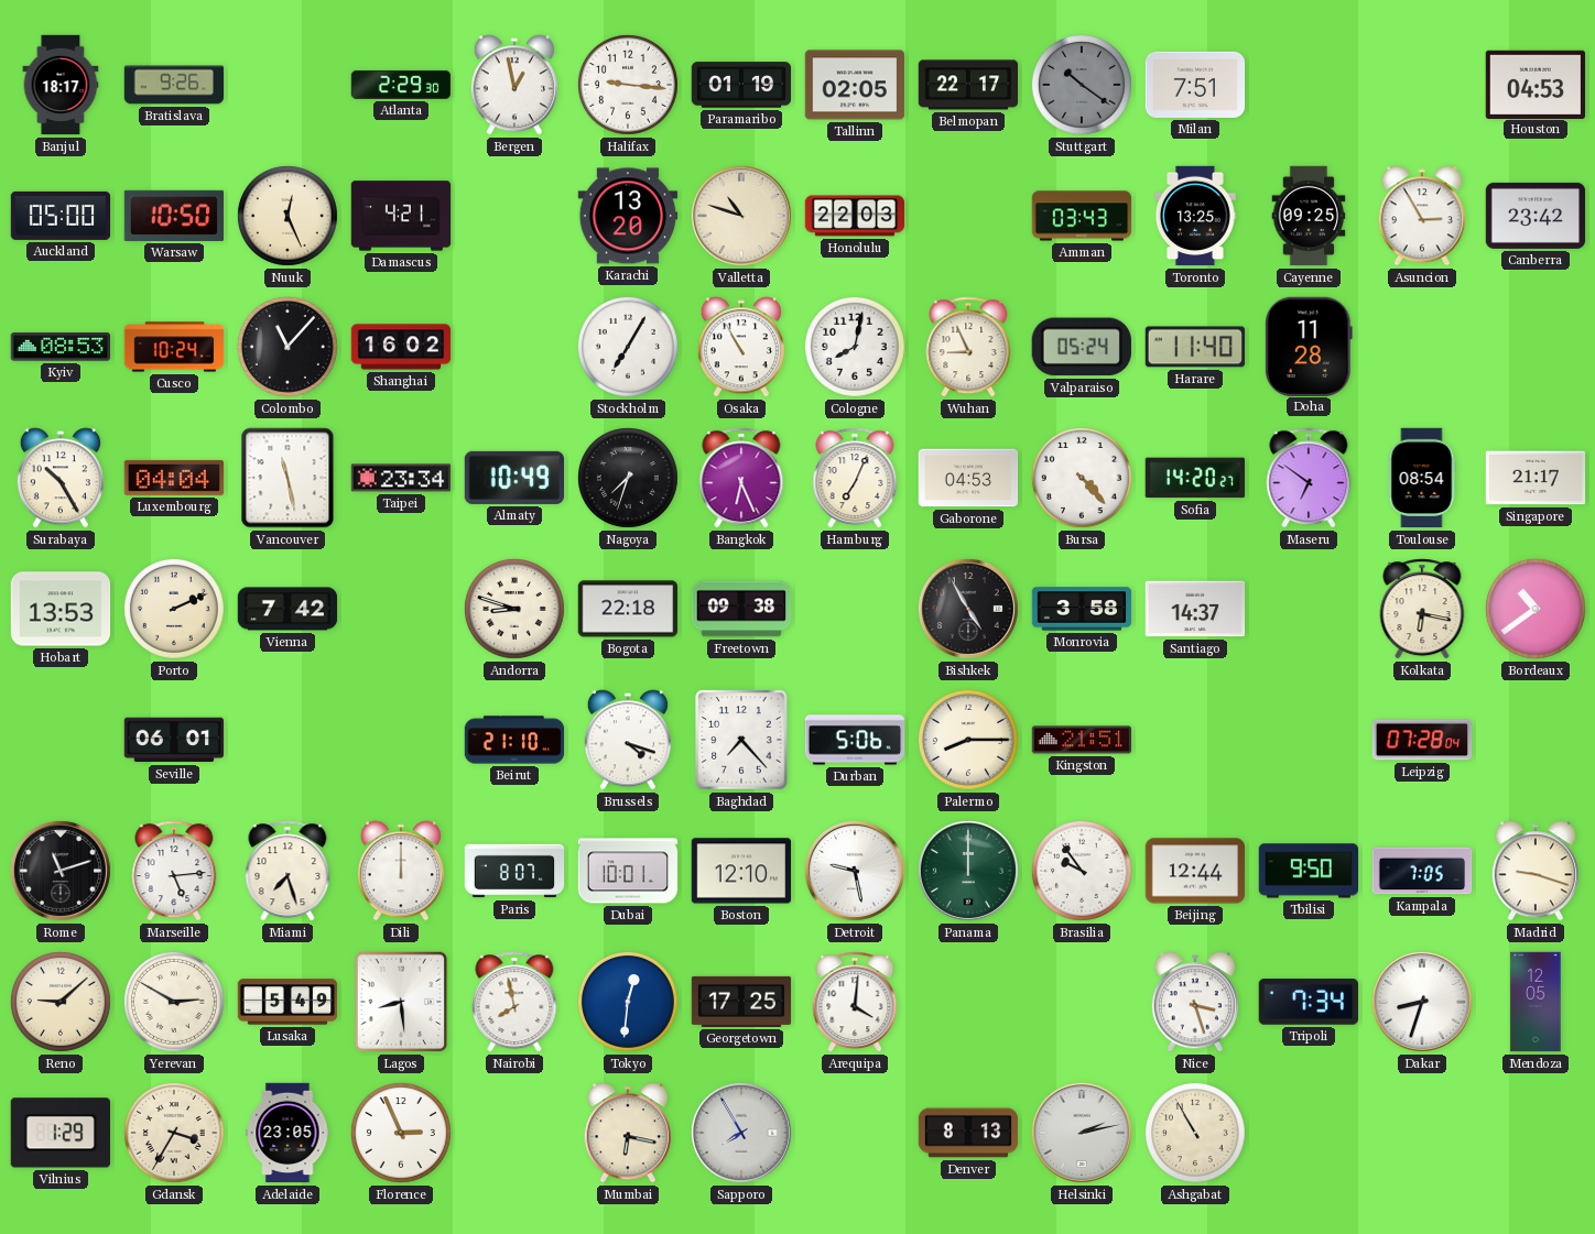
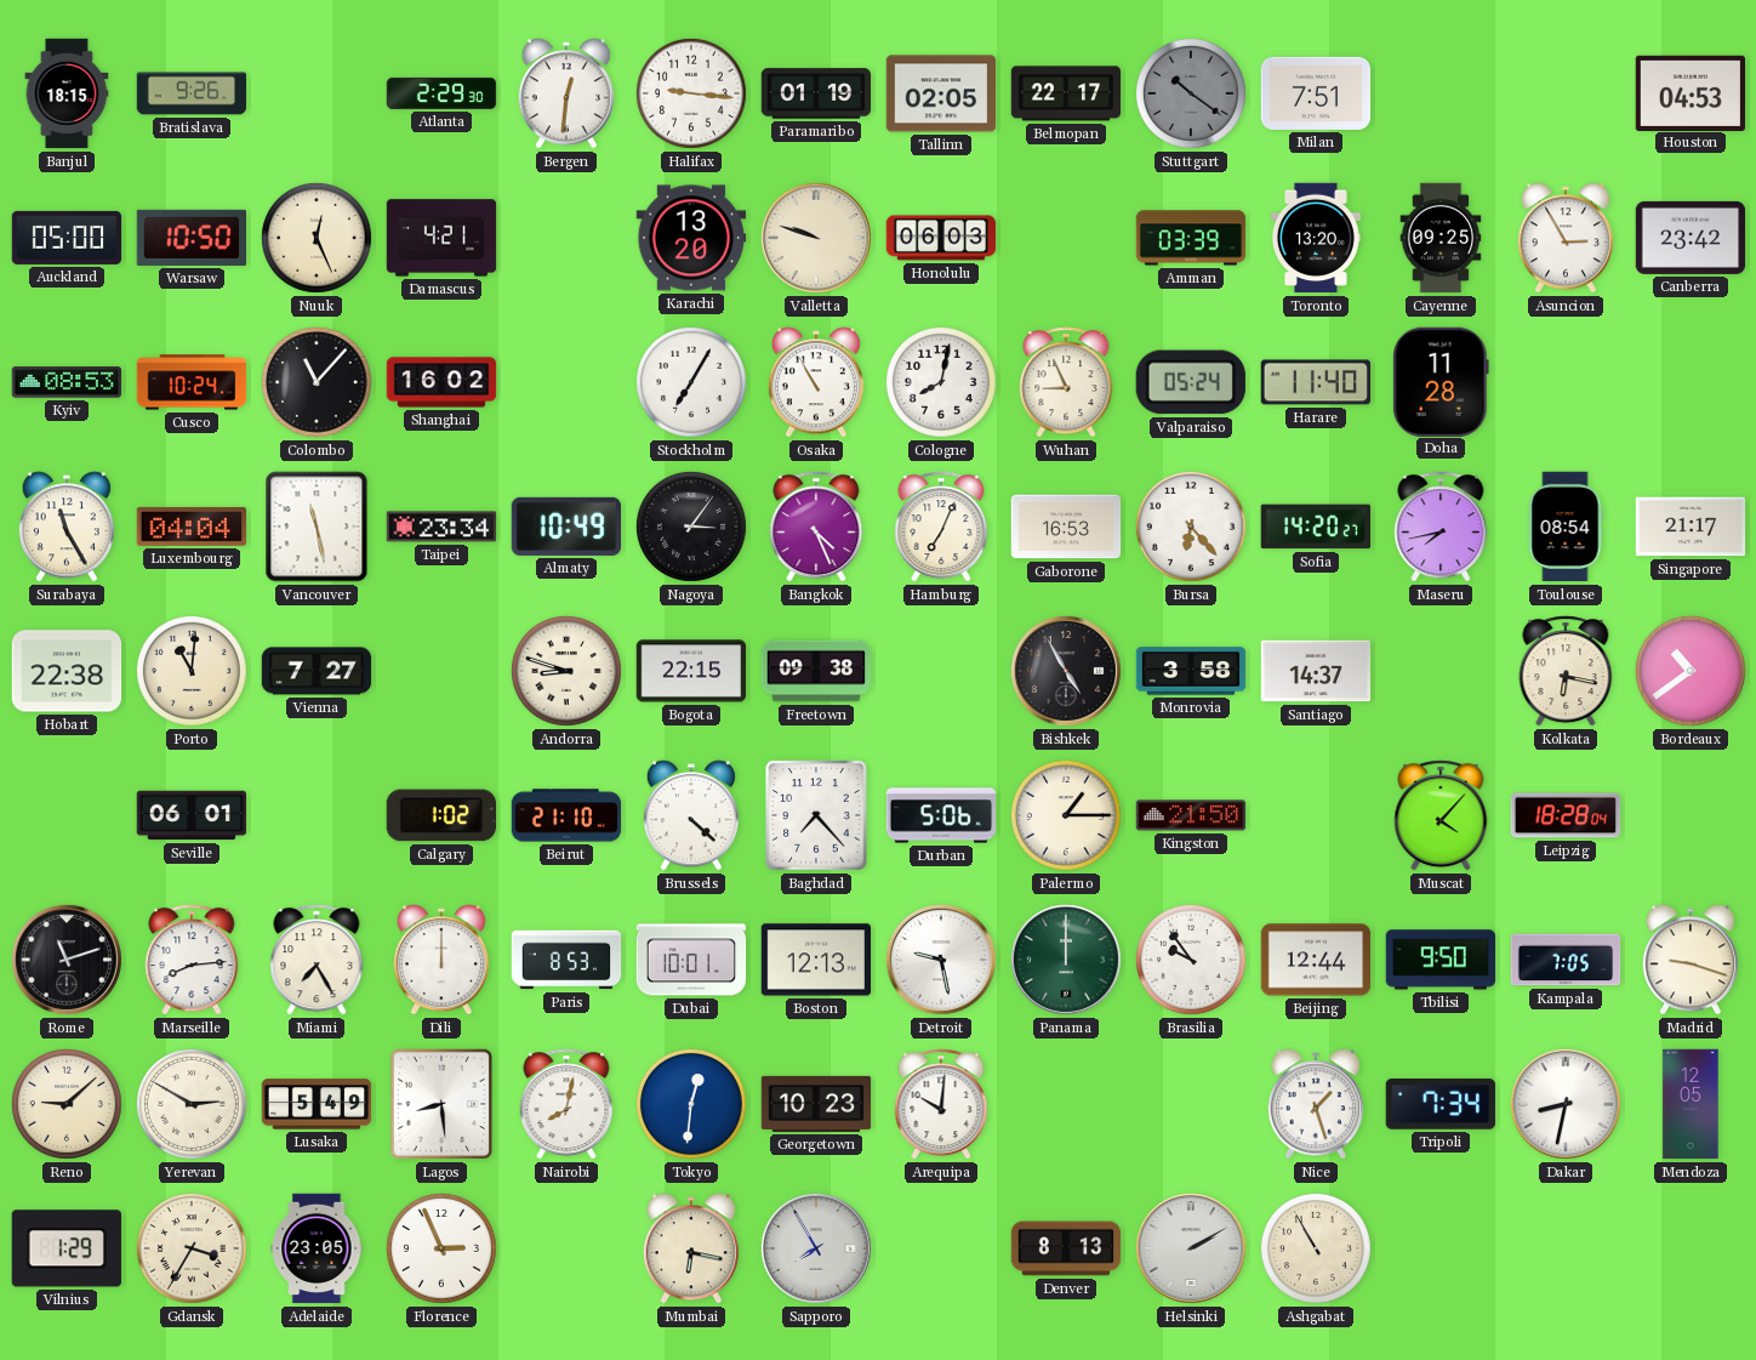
Banjul: 18:17 -> 18:15 (67, 93)
Bergen: 12:58 -> 12:31 (566, 93)
Valletta: 10:48 -> 9:48 (816, 238)
Honolulu: 22:03 -> 06:03 (941, 238)
Amman: 03:43 -> 03:39 (1191, 238)
Toronto: 13:25 -> 13:20 (1316, 238)
Surabaya: 10:25 -> 11:25 (67, 527)
Nagoya: 7:33 -> 3:06 (691, 527)
Bangkok: 6:26 -> 4:26 (816, 527)
Gaborone: 04:53 -> 16:53 (1066, 527)
Bursa: 4:23 -> 6:23 (1191, 527)
Maseru: 6:51 -> 7:43 (1441, 527)
Hobart: 13:53 -> 22:38 (67, 671)
Porto: 2:11 -> 11:01 (192, 671)
Vienna: 7:42 -> 7:27 (317, 671)
Bogota: 22:18 -> 22:15 (691, 671)
Calgary: none -> 1:02 (440, 815)
Brussels: 4:18 -> 4:22 (691, 815)
Palermo: 8:15 -> 1:15 (1066, 815)
Kingston: 21:51 -> 21:50 (1191, 815)
Muscat: none -> 4:07 (1441, 815)
Leipzig: 07:28 -> 18:28 (1566, 815)
Marseille: 5:14 -> 8:14 (192, 960)
Miami: 7:27 -> 7:25 (317, 960)
Paris: 8:07 -> 8:53 (566, 960)
Boston: 12:10 -> 12:13 (816, 960)
Nairobi: 7:58 -> 8:02 (566, 1104)
Georgetown: 17:25 -> 10:23 (816, 1104)
Arequipa: 4:01 -> 10:01 (941, 1104)
Nice: 3:27 -> 1:27 (1316, 1104)
Dakar: 8:33 -> 8:32 (1566, 1104)
Helsinki: 2:13 -> 2:10 (1191, 1248)
